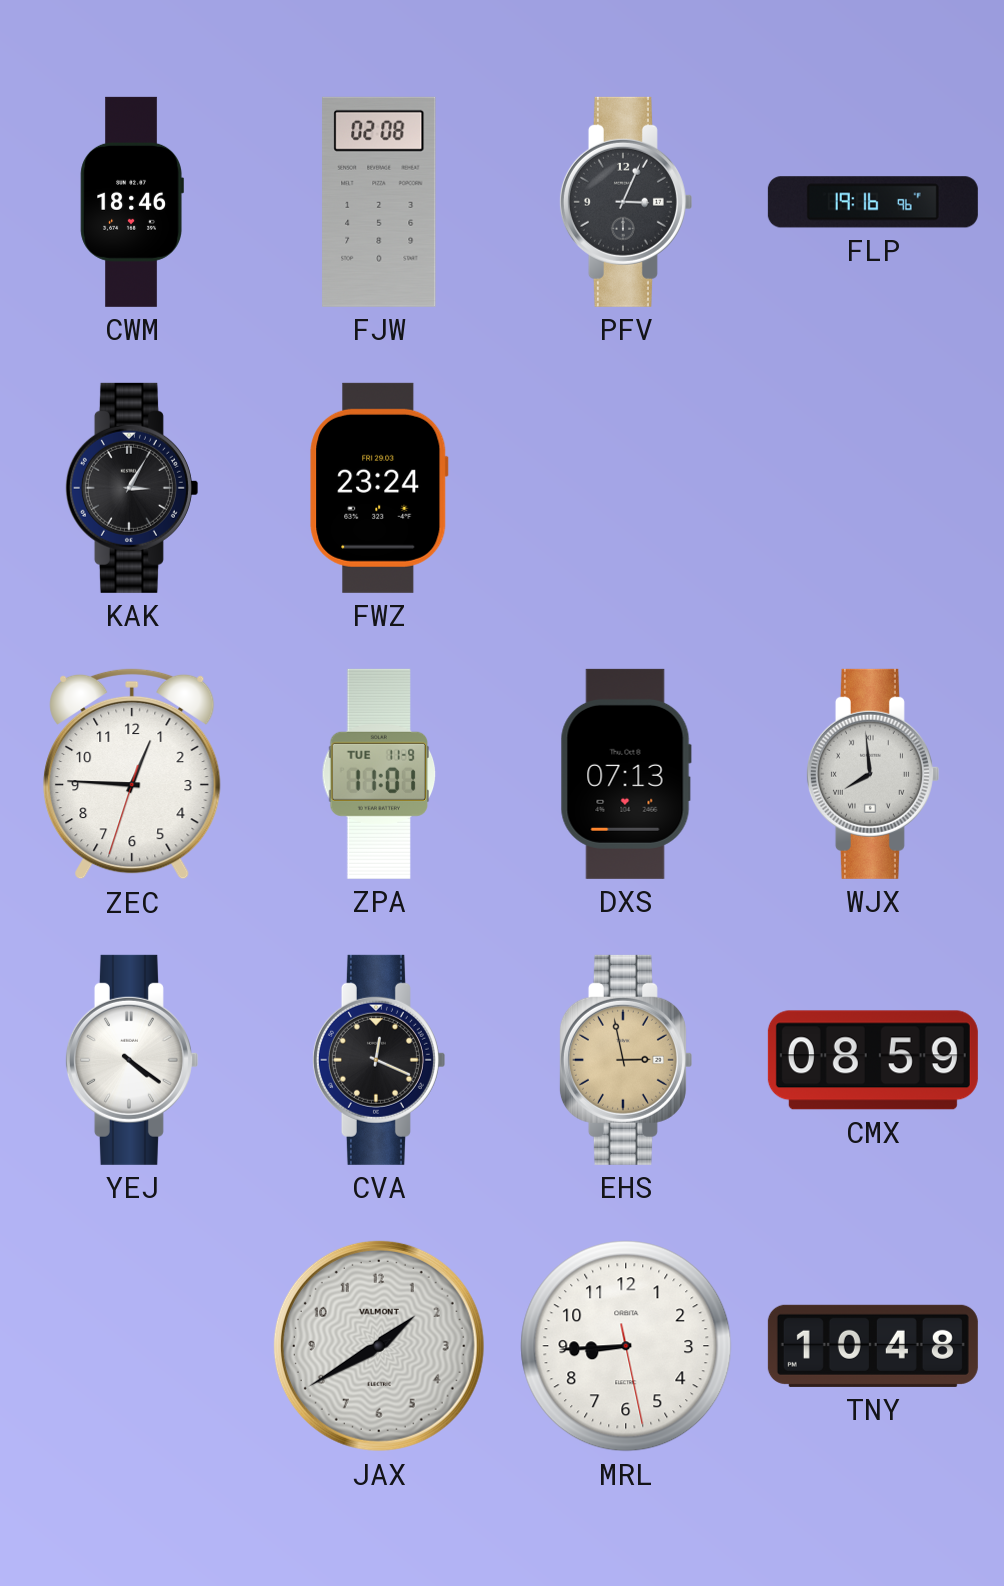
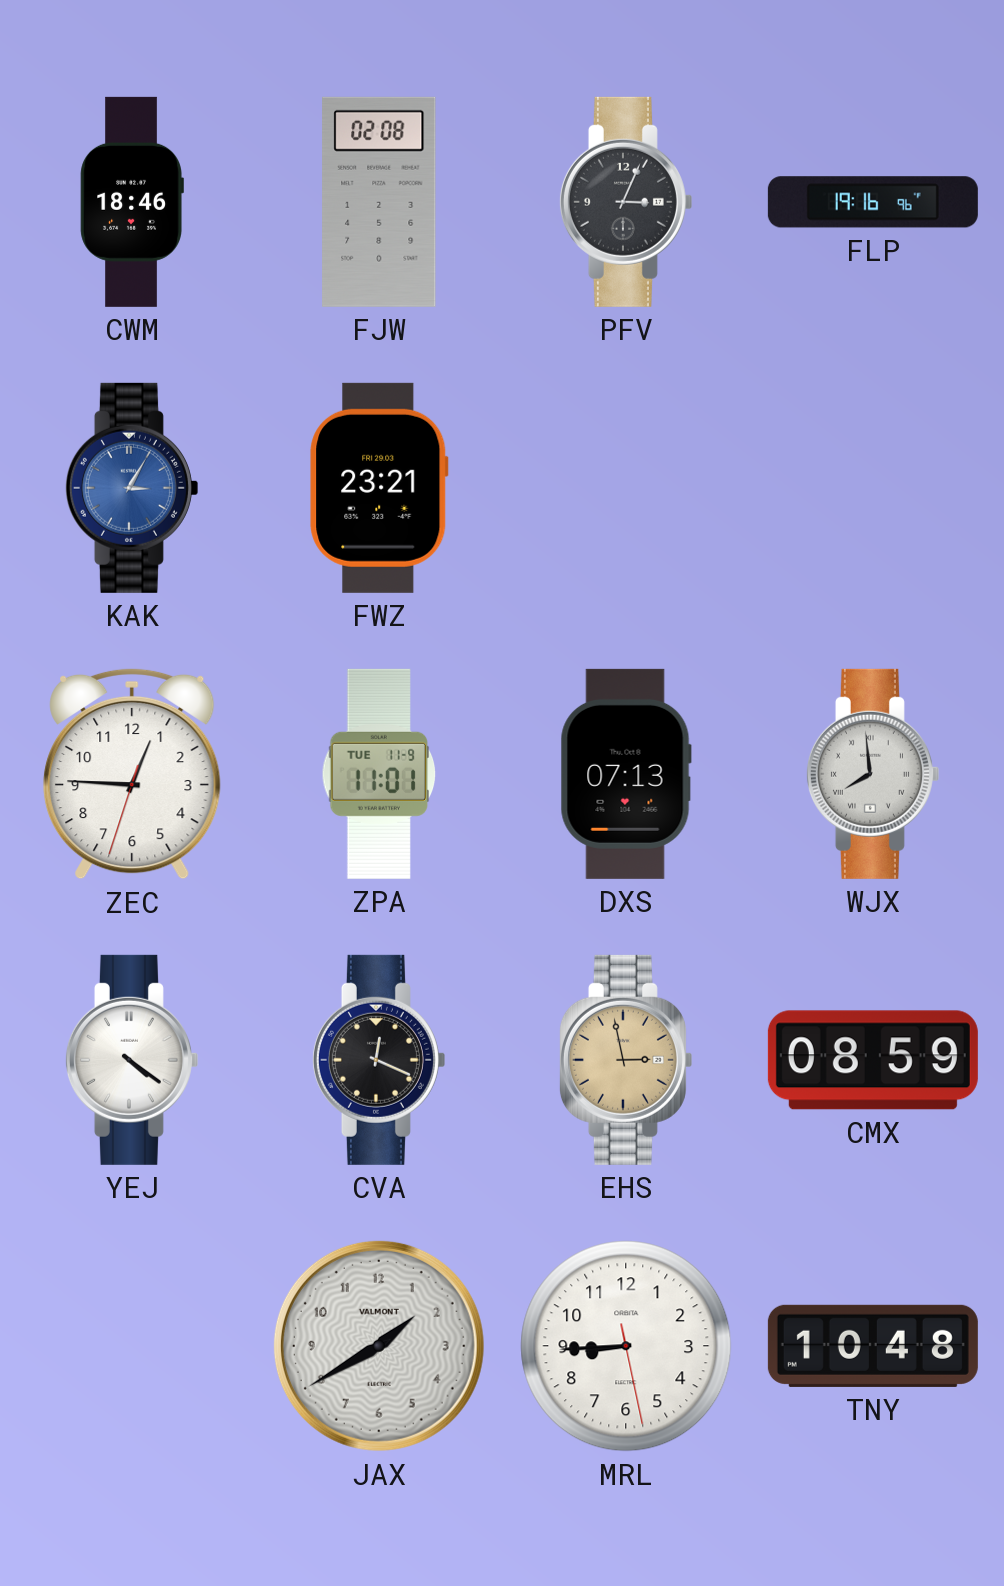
KAK dial: black -> blue (131, 488)
FWZ: 23:24 -> 23:21 (379, 488)
